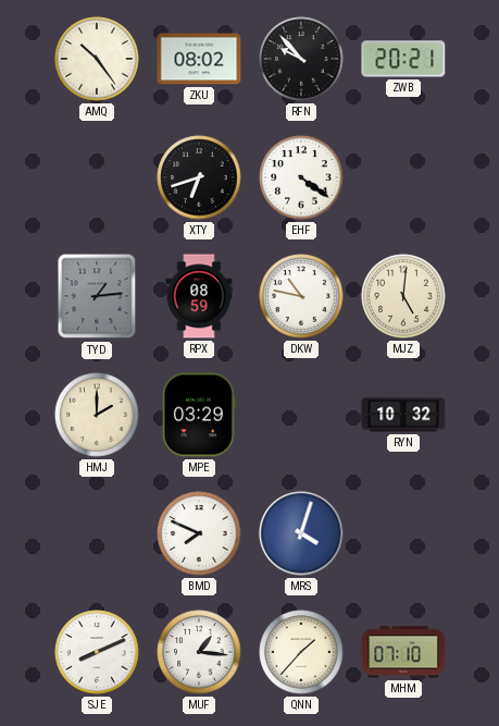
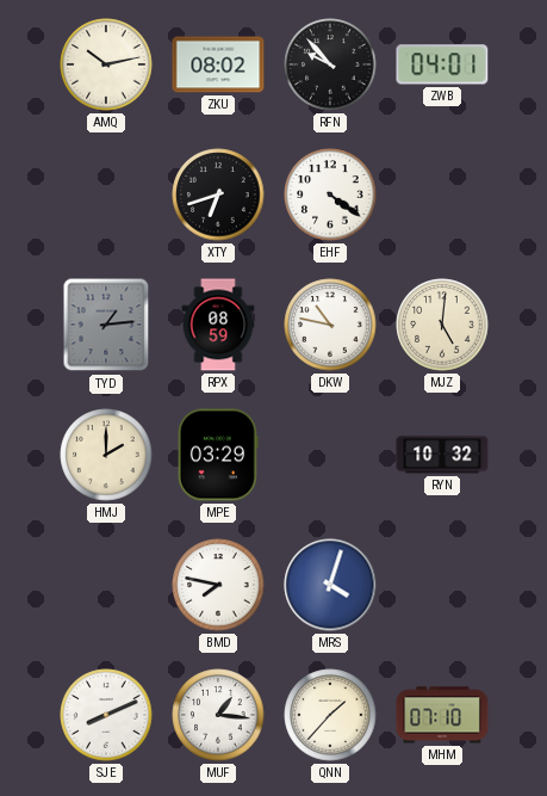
AMQ: 10:24 -> 10:13 (106, 64)
ZWB: 20:21 -> 04:01 (442, 64)
BMD: 7:49 -> 7:47 (218, 585)
